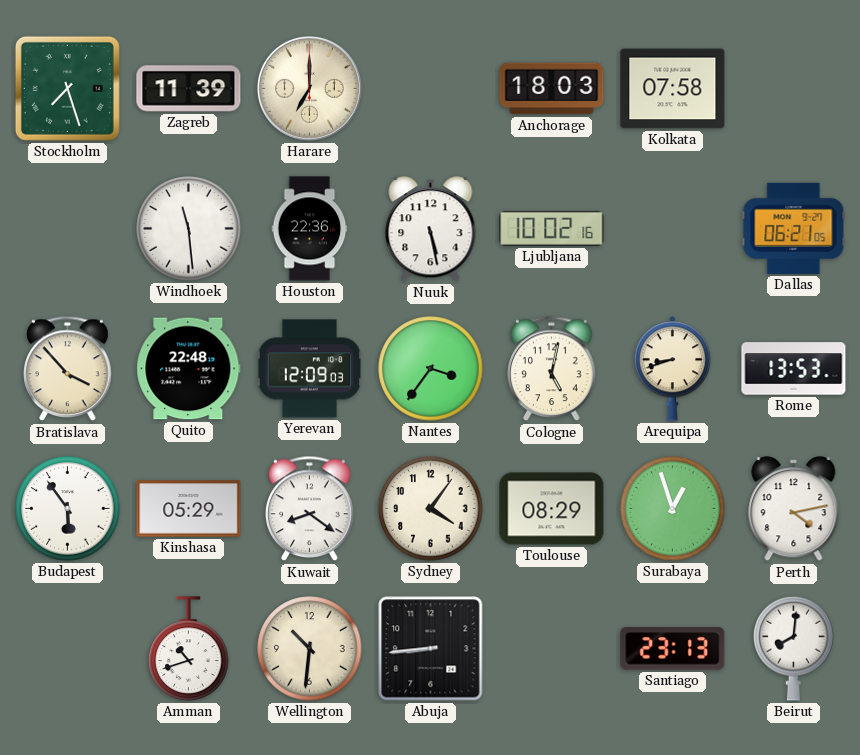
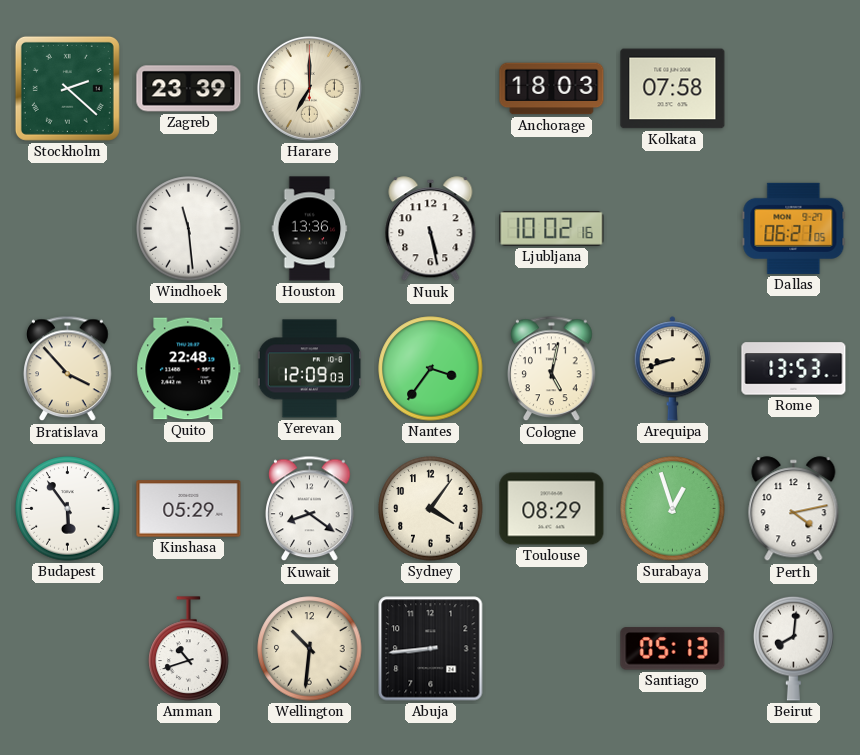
Stockholm: 7:27 -> 2:22 (67, 88)
Zagreb: 11:39 -> 23:39 (189, 89)
Houston: 22:36 -> 13:36 (310, 229)
Santiago: 23:13 -> 05:13 (673, 649)
